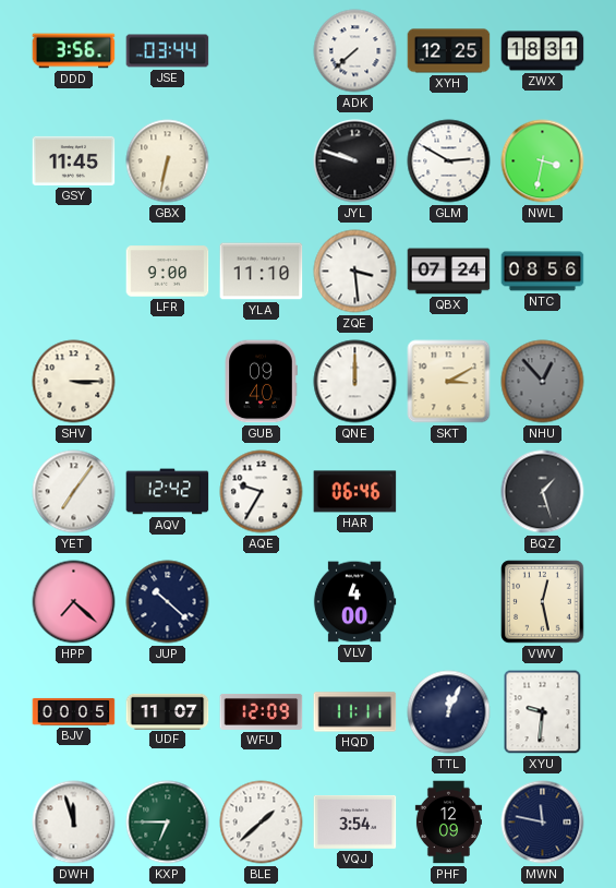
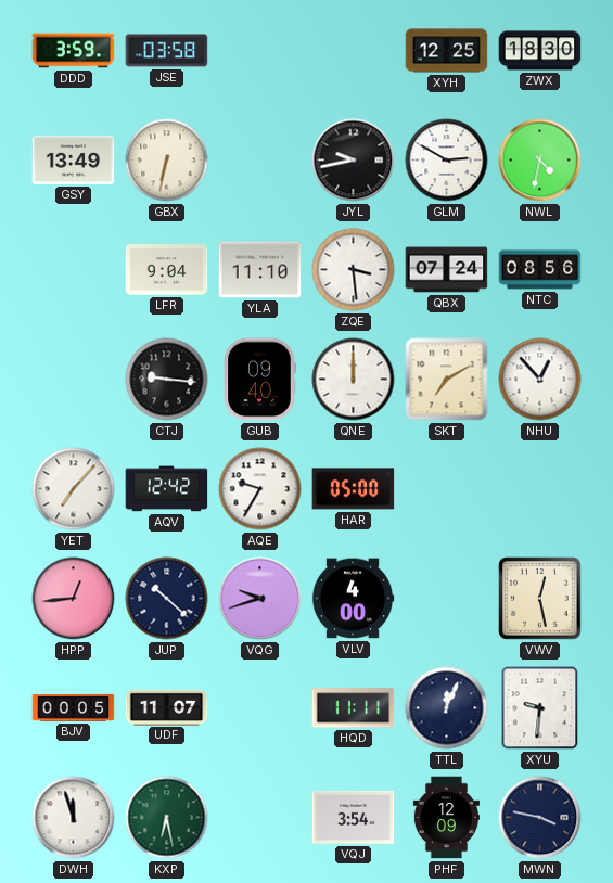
DDD: 3:56 -> 3:59 (74, 51)
JSE: 03:44 -> 03:58 (167, 51)
ADK: 7:38 -> none (355, 51)
ZWX: 18:31 -> 18:30 (540, 51)
GSY: 11:45 -> 13:49 (74, 159)
JYL: 9:48 -> 9:43 (354, 161)
NWL: 3:32 -> 4:32 (540, 161)
LFR: 9:00 -> 9:04 (167, 270)
SHV: 3:15 -> none (74, 382)
CTJ: none -> 9:16 (167, 380)
SKT: 3:10 -> 7:10 (447, 380)
NHU dial: grey -> white (540, 380)
YET: 7:06 -> 7:07 (74, 489)
HAR: 06:46 -> 05:00 (354, 489)
BQZ: 1:27 -> none (543, 492)
HPP: 7:22 -> 12:44 (74, 599)
VQG: none -> 9:42 (260, 599)
WFU: 12:09 -> none (262, 711)
KXP: 6:45 -> 6:28 (167, 818)
BLE: 1:38 -> none (262, 823)
MWN: 11:47 -> 3:47 (540, 818)
